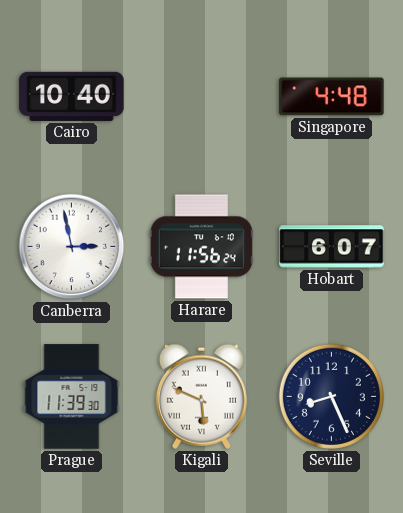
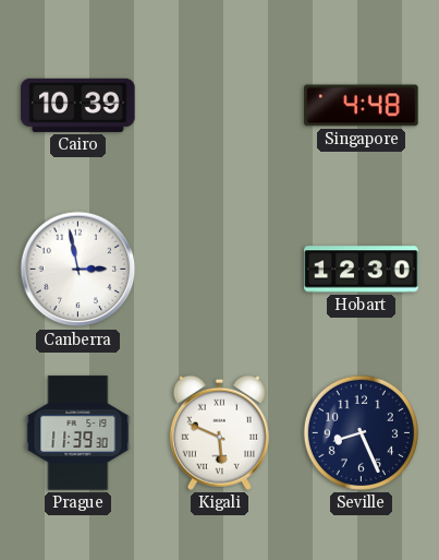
Cairo: 10:40 -> 10:39 (78, 105)
Harare: 11:56 -> none (201, 247)
Hobart: 6:07 -> 12:30 (362, 270)
